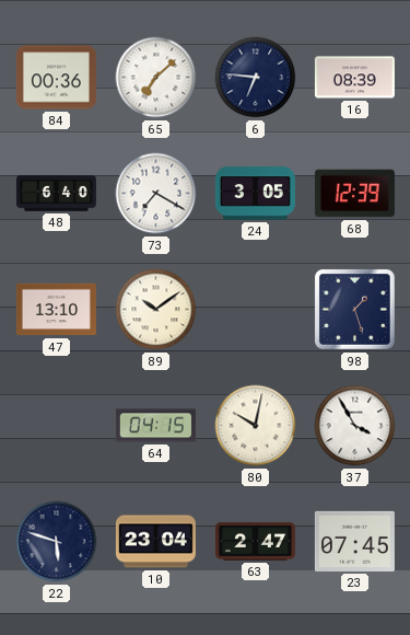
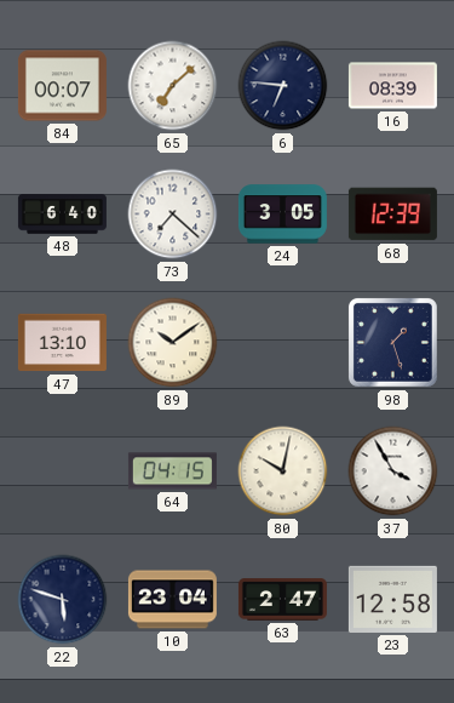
84: 00:36 -> 00:07 (62, 86)
73: 7:20 -> 7:22 (173, 215)
23: 07:45 -> 12:58 (392, 599)
